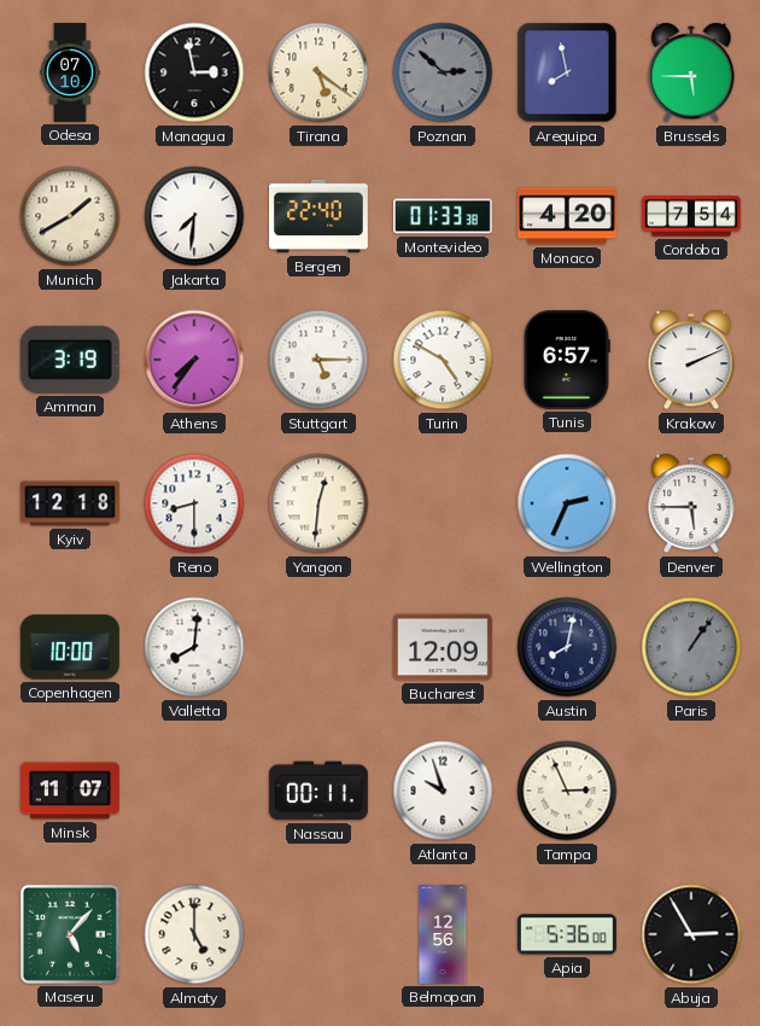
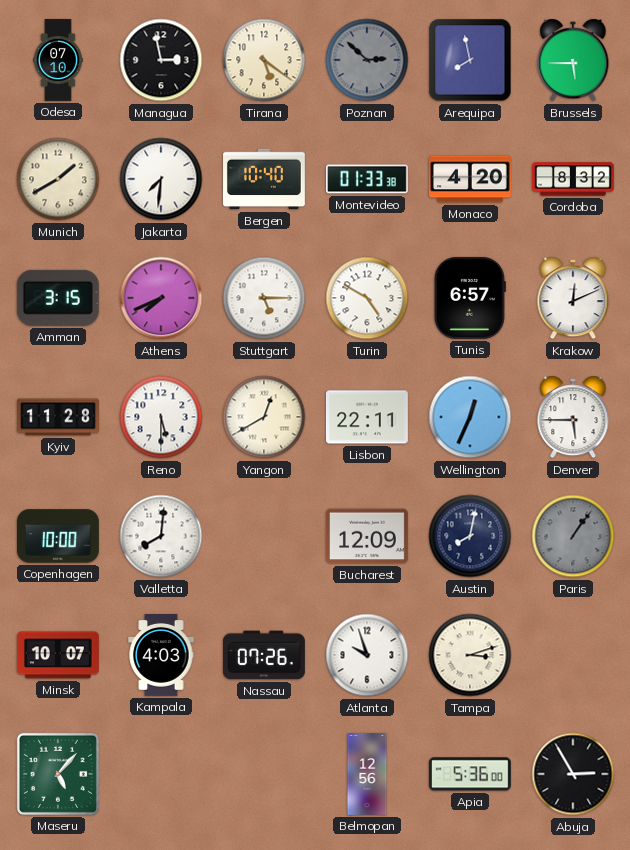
Bergen: 22:40 -> 10:40 (265, 179)
Cordoba: 7:54 -> 8:32 (574, 179)
Amman: 3:19 -> 3:15 (58, 298)
Athens: 7:36 -> 7:41 (161, 298)
Krakow: 2:11 -> 12:11 (573, 298)
Kyiv: 12:18 -> 11:28 (59, 417)
Reno: 8:30 -> 5:30 (161, 417)
Yangon: 12:31 -> 12:40 (264, 417)
Lisbon: none -> 22:11 (367, 417)
Wellington: 2:34 -> 12:34 (470, 417)
Minsk: 11:07 -> 10:07 (58, 655)
Kampala: none -> 4:03 (161, 656)
Nassau: 00:11 -> 07:26 (264, 655)
Tampa: 2:56 -> 3:12 (470, 655)
Almaty: 5:00 -> none (194, 934)
